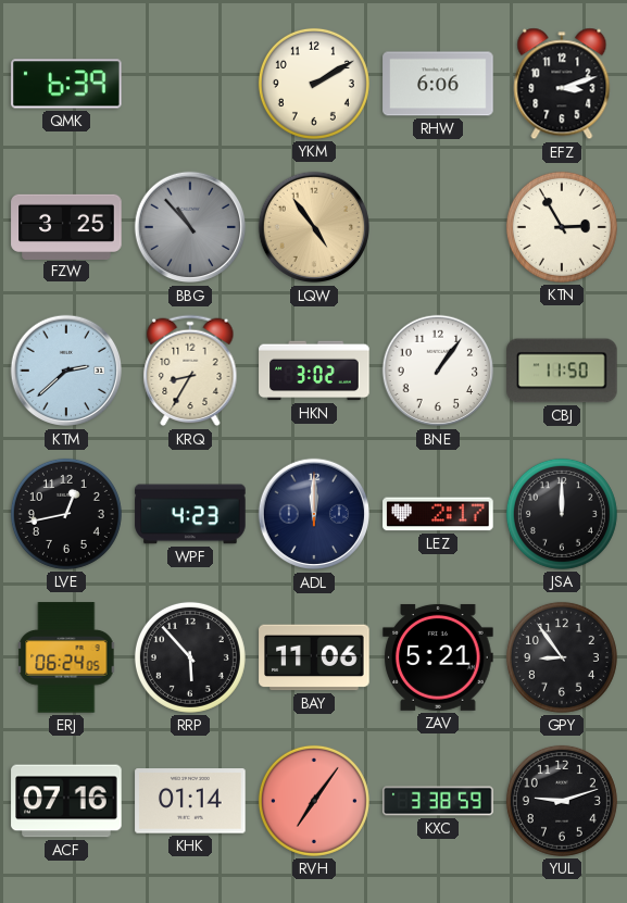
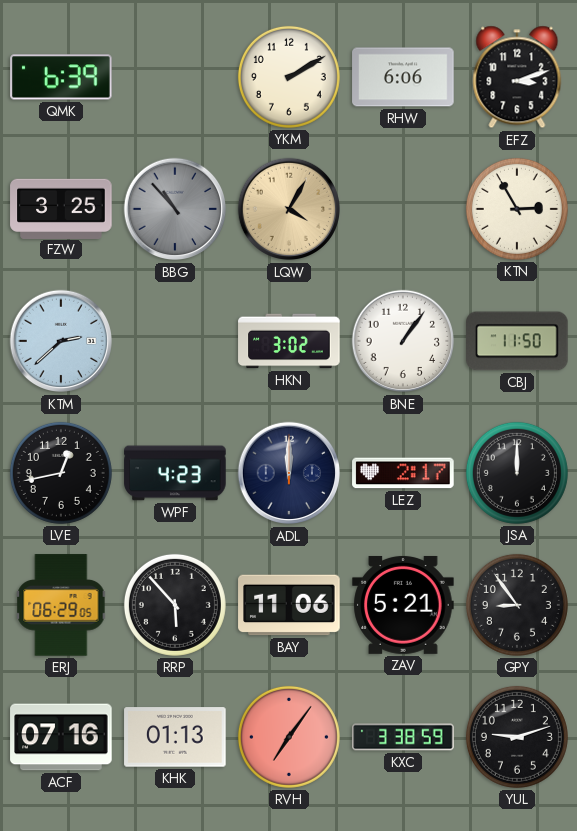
LQW: 4:54 -> 4:05 (289, 209)
KRQ: 8:35 -> none (190, 371)
ERJ: 06:24 -> 06:29 (61, 605)
KHK: 01:14 -> 01:13 (175, 737)
